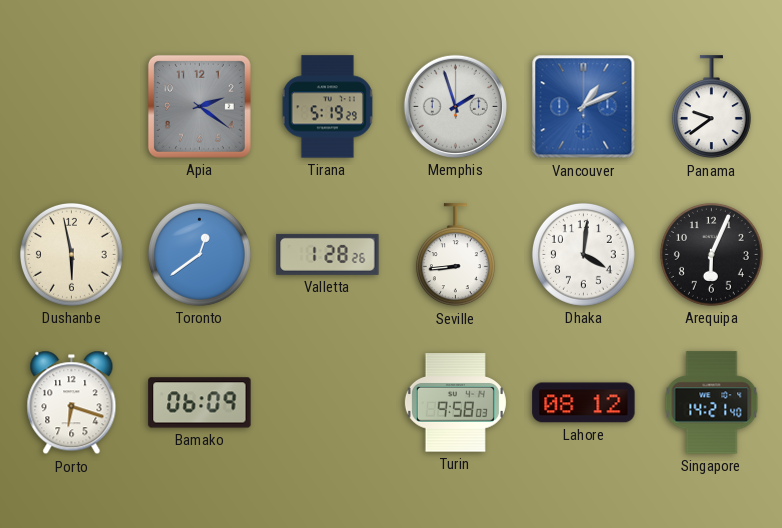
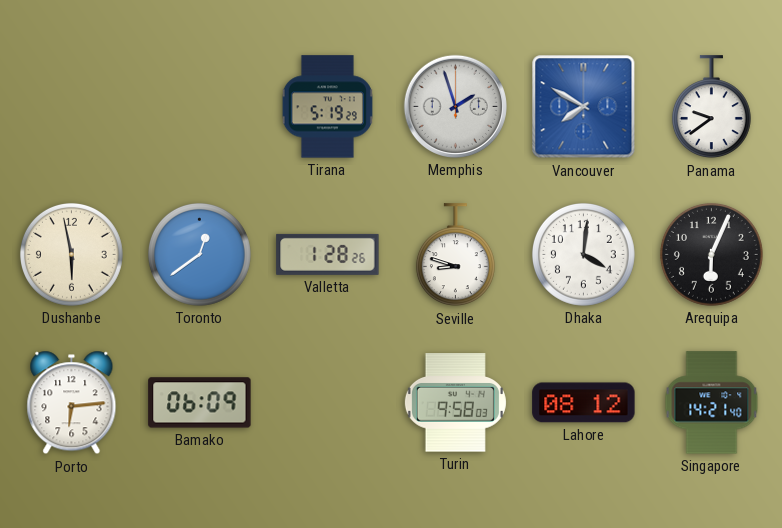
Apia: 2:21 -> none (199, 106)
Vancouver: 1:11 -> 7:50 (584, 107)
Seville: 8:44 -> 8:48 (455, 255)
Porto: 6:18 -> 6:14 (72, 403)
